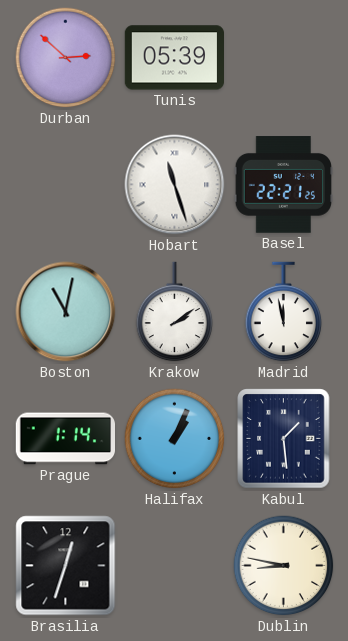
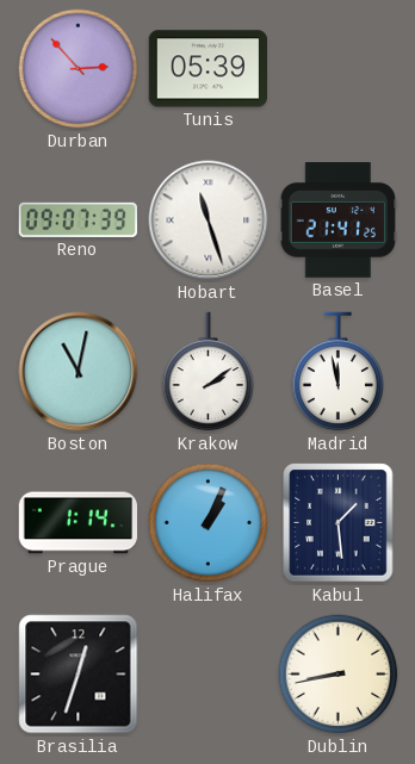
Durban: 2:52 -> 2:53 (79, 69)
Reno: none -> 09:07 (78, 219)
Basel: 22:21 -> 21:41 (337, 220)
Dublin: 8:47 -> 8:43 (339, 675)
